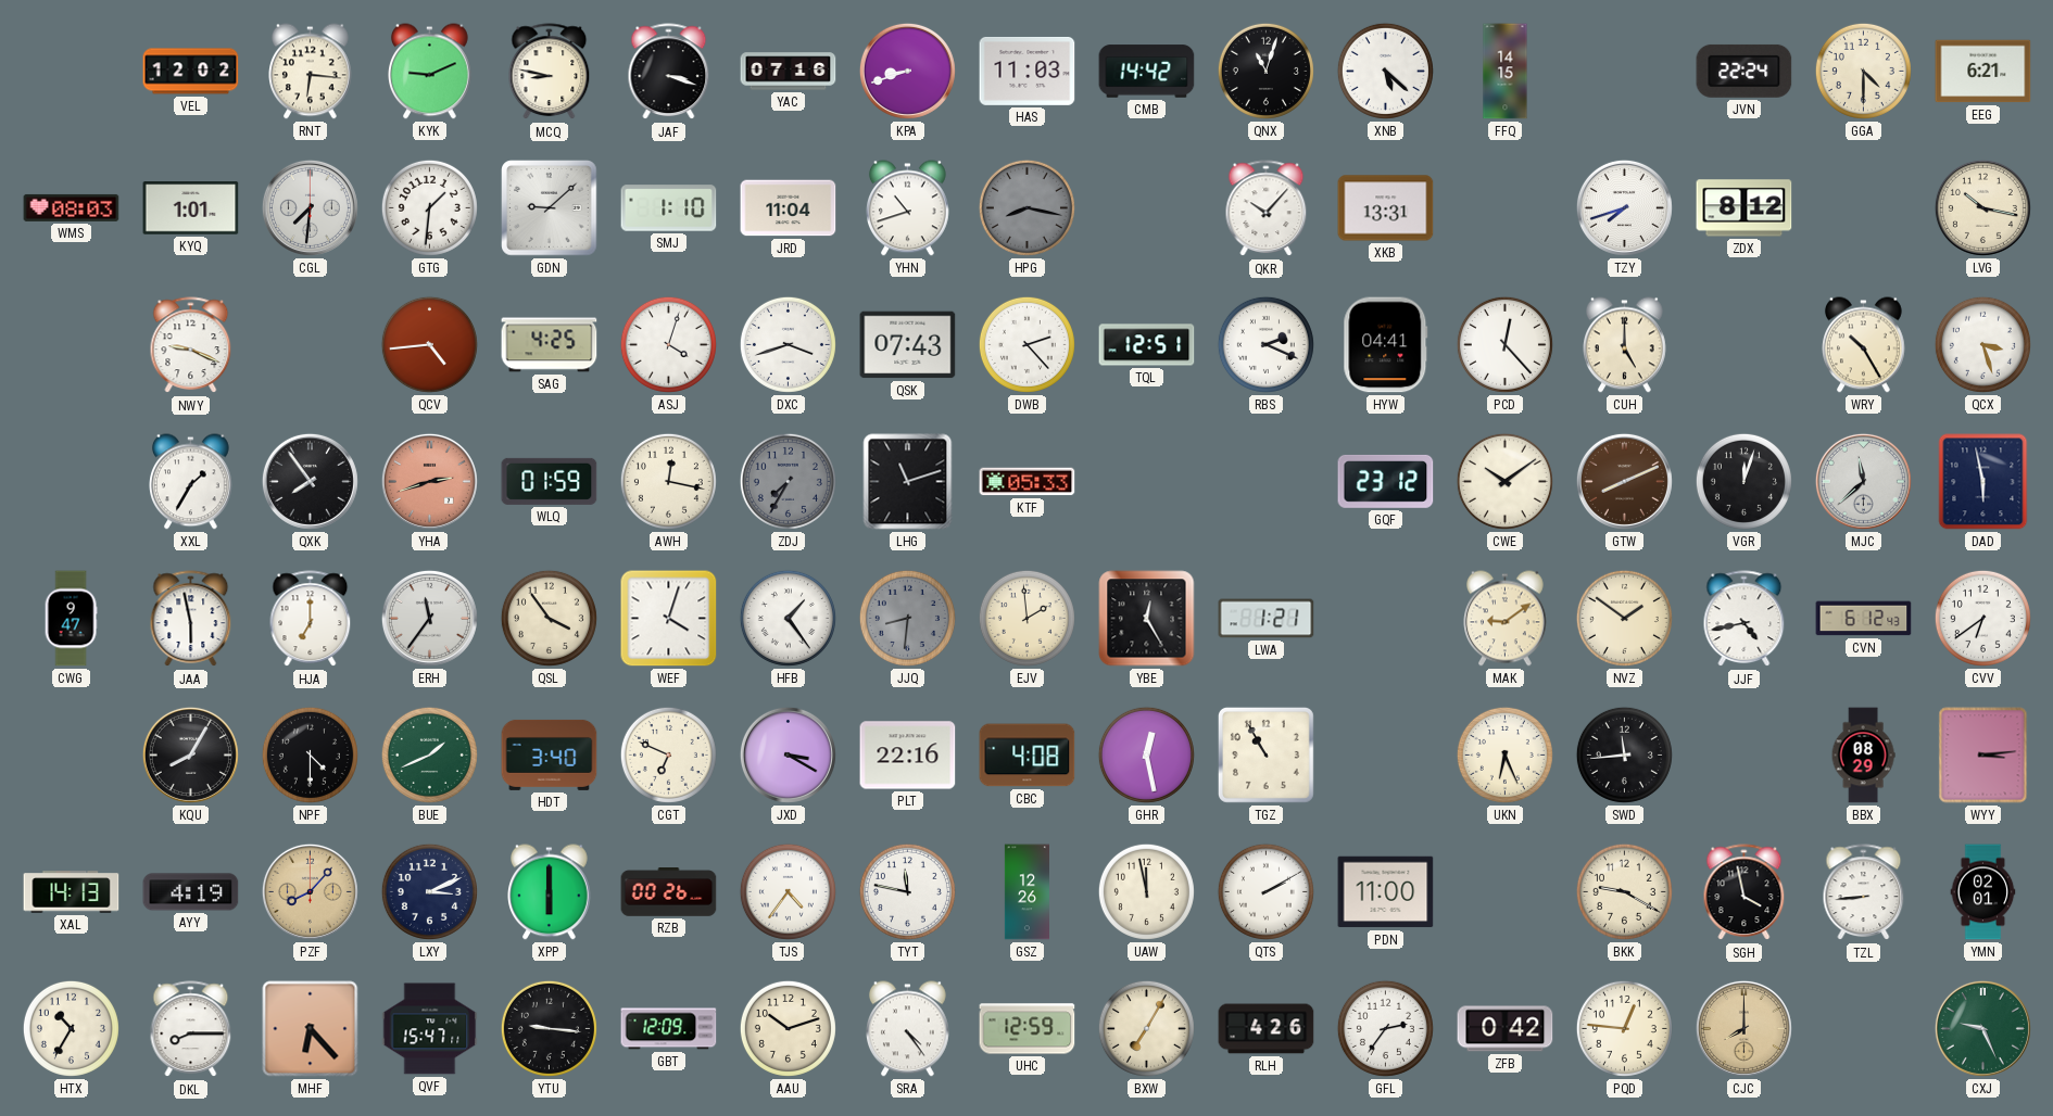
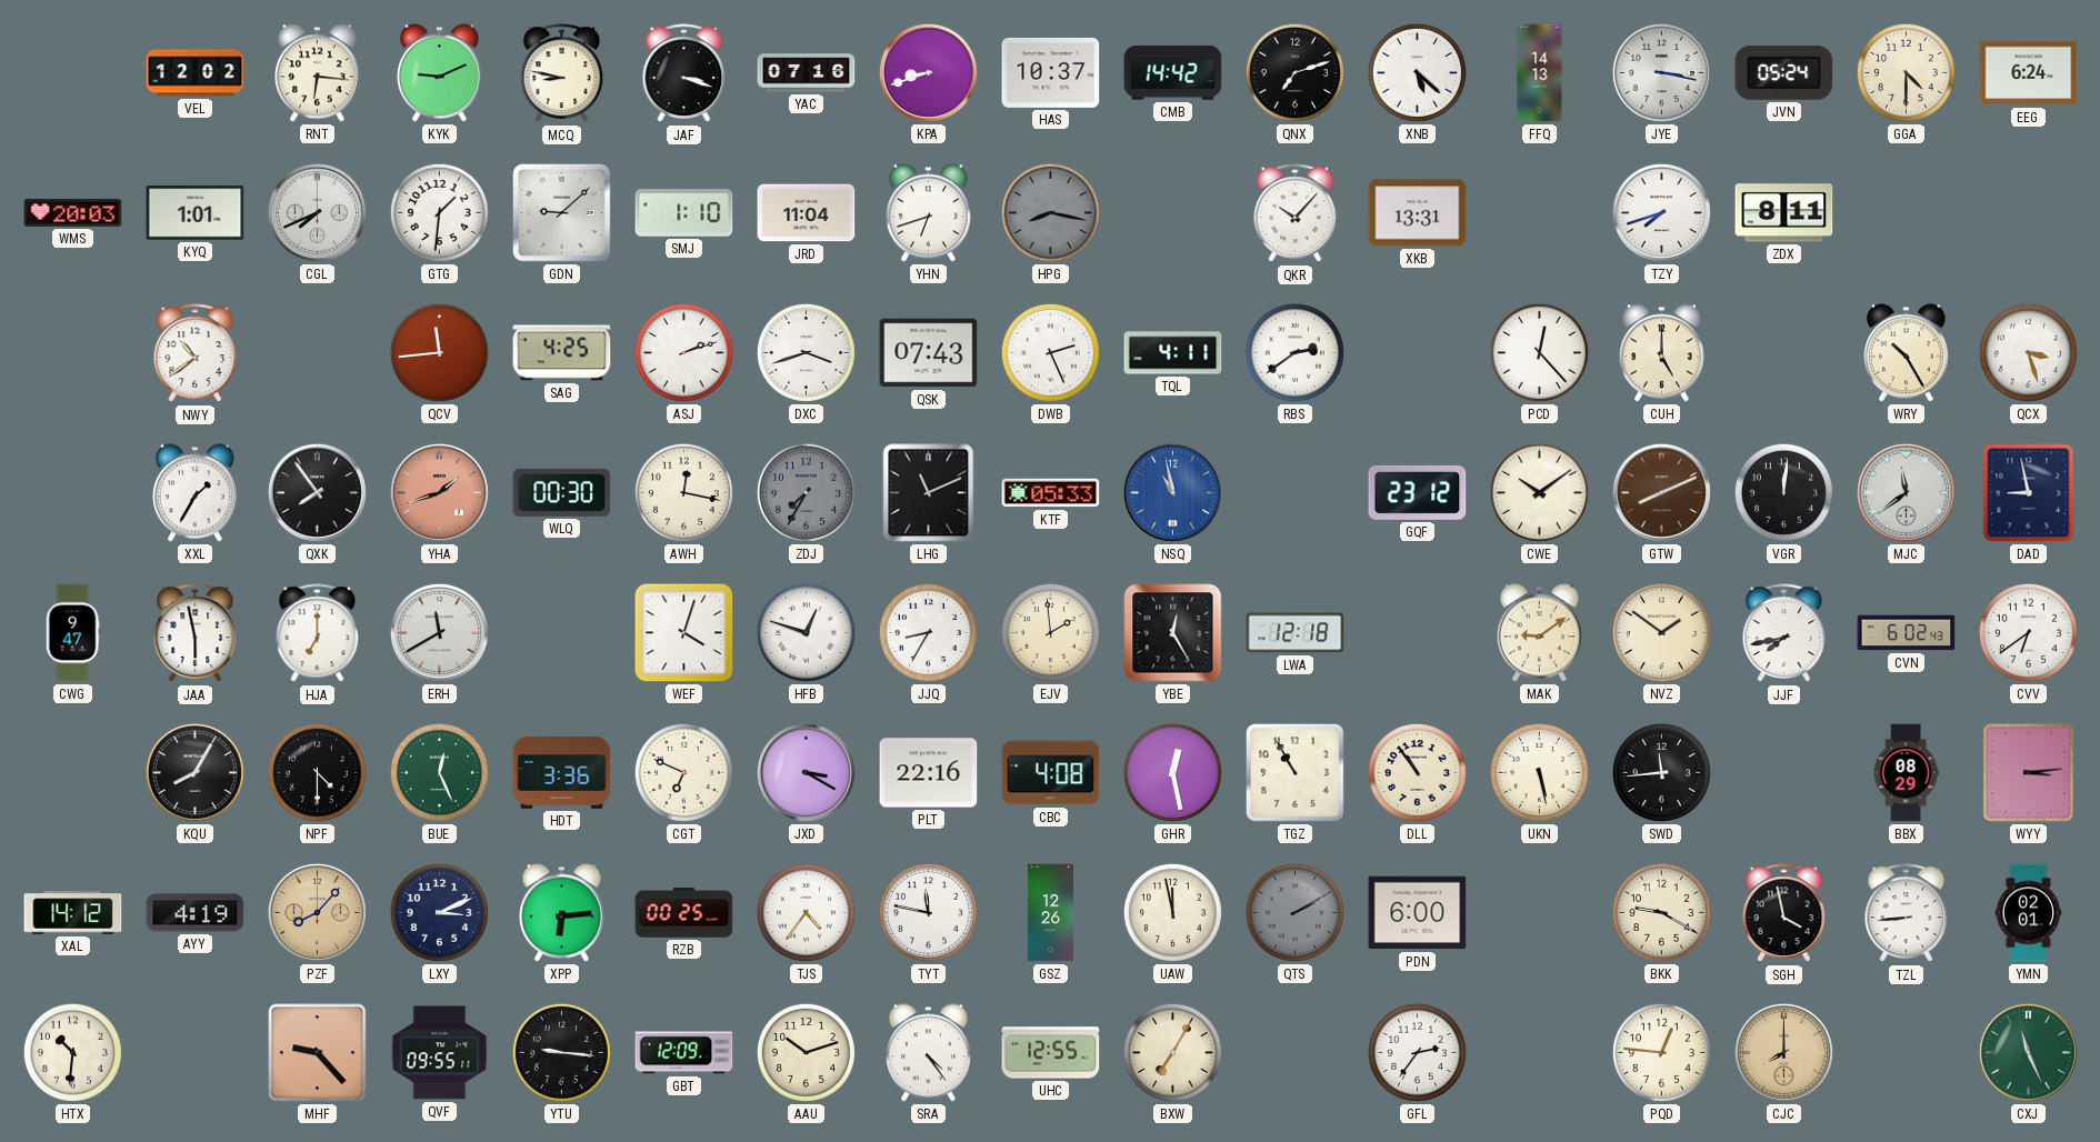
HAS: 11:03 -> 10:37 (1051, 72)
QNX: 11:03 -> 7:12 (1294, 72)
FFQ: 14:15 -> 14:13 (1540, 73)
JYE: none -> 3:17 (1661, 72)
JVN: 22:24 -> 05:24 (1784, 72)
EEG: 6:21 -> 6:24 (2029, 73)
WMS: 08:03 -> 20:03 (73, 212)
CGL: 7:31 -> 7:41 (317, 212)
YHN: 10:42 -> 6:42 (929, 213)
ZDX: 8:12 -> 8:11 (1784, 213)
LVG: 10:17 -> none (1982, 207)
NWY: 9:19 -> 10:39 (196, 353)
QCV: 4:44 -> 11:44 (439, 352)
ASJ: 4:03 -> 2:12 (683, 352)
DWB: 2:23 -> 2:26 (1050, 352)
TQL: 12:51 -> 4:11 (1173, 353)
RBS: 2:19 -> 2:39 (1294, 352)
HYW: 04:41 -> none (1386, 345)
YHA: 2:42 -> 1:42 (439, 492)
WLQ: 01:59 -> 00:30 (562, 492)
LHG: 11:12 -> 11:11 (929, 493)
NSQ: none -> 10:58 (1172, 492)
VGR: 12:03 -> 12:01 (1783, 492)
MJC: 11:38 -> 11:39 (1906, 492)
DAD: 5:58 -> 8:58 (2029, 493)
ERH: 11:36 -> 11:40 (439, 632)
QSL: 3:54 -> none (549, 618)
HFB: 1:24 -> 12:48 (806, 632)
JJQ: 8:31 -> 8:35 (928, 632)
JJQ dial: grey -> white (928, 632)
LWA: 1:21 -> 12:18 (1296, 633)
JJF: 4:43 -> 7:43 (1784, 633)
CVN: 6:12 -> 6:02 (1907, 633)
BUE: 1:41 -> 12:26 (439, 772)
HDT: 3:40 -> 3:36 (562, 772)
DLL: none -> 10:54 (1417, 772)
UKN: 6:26 -> 5:28 (1539, 772)
XAL: 14:13 -> 14:12 (73, 913)
XPP: 6:00 -> 6:14 (562, 913)
RZB: 00:26 -> 00:25 (684, 913)
QTS dial: white -> grey (1294, 912)
PDN: 11:00 -> 6:00 (1418, 913)
HTX: 10:35 -> 10:31 (72, 1052)
DKL: 8:15 -> none (191, 1029)
MHF: 6:23 -> 9:23 (318, 1053)
QVF: 15:47 -> 09:55 (440, 1053)
UHC: 12:59 -> 12:55 (1051, 1053)
RLH: 4:26 -> none (1267, 1029)
ZFB: 0:42 -> none (1506, 1029)
CXJ: 9:26 -> 11:26 (2028, 1052)
